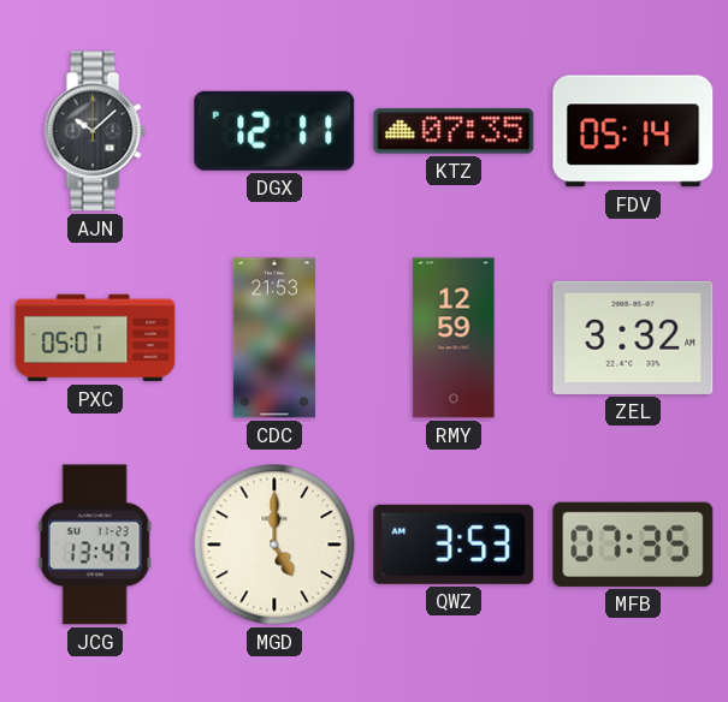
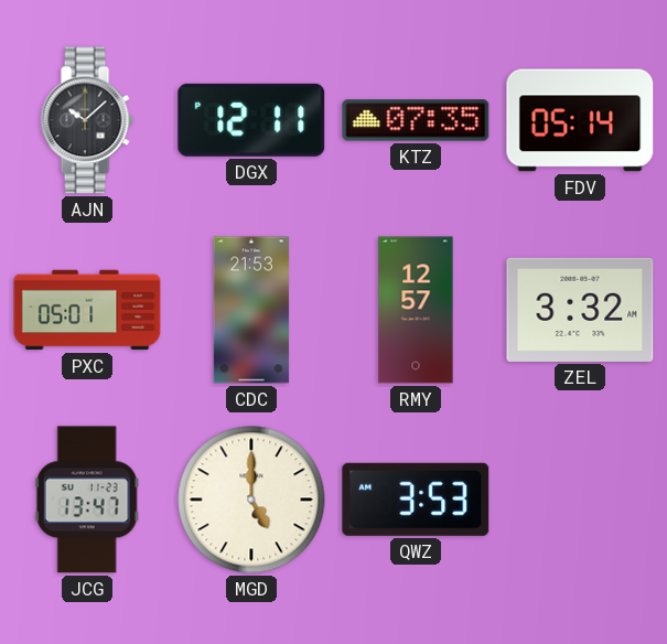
RMY: 12:59 -> 12:57 (416, 310)
MFB: 07:35 -> none (633, 545)
